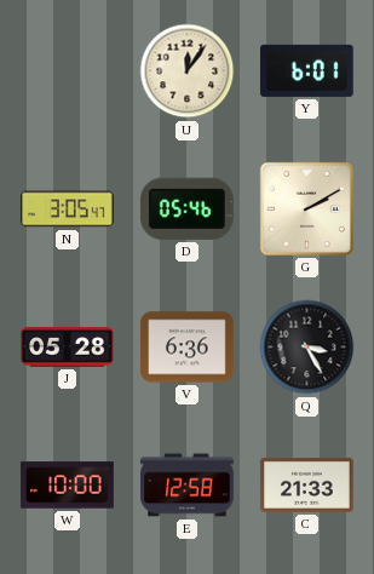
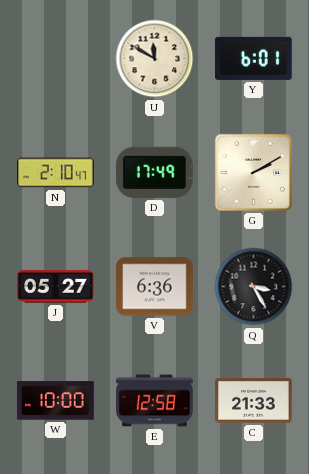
U: 12:06 -> 11:50 (155, 59)
N: 3:05 -> 2:10 (56, 173)
D: 05:46 -> 17:49 (154, 172)
J: 05:28 -> 05:27 (56, 287)
